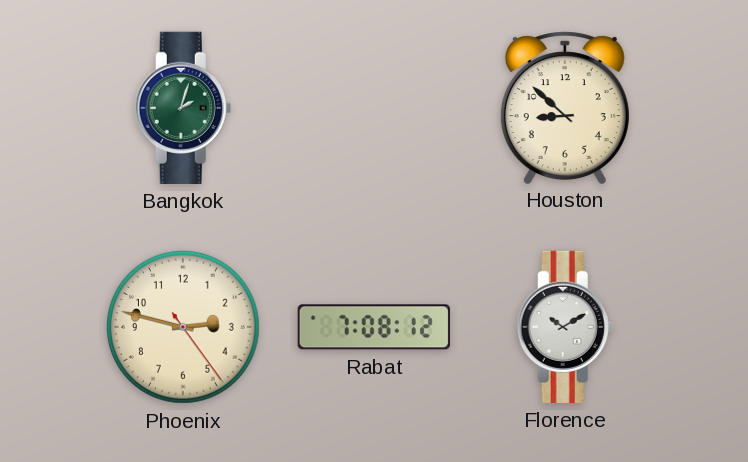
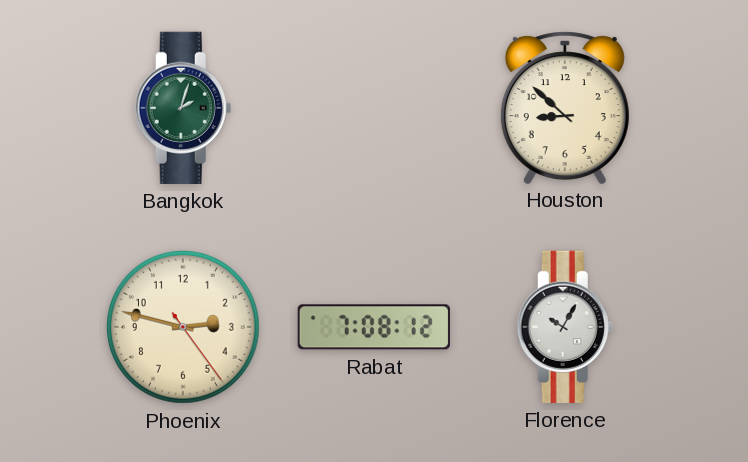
Florence: 10:10 -> 10:05 (565, 327)
